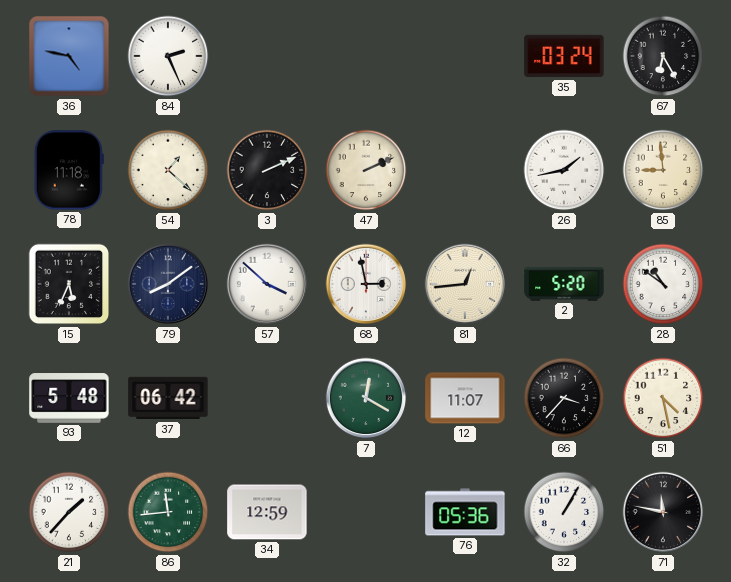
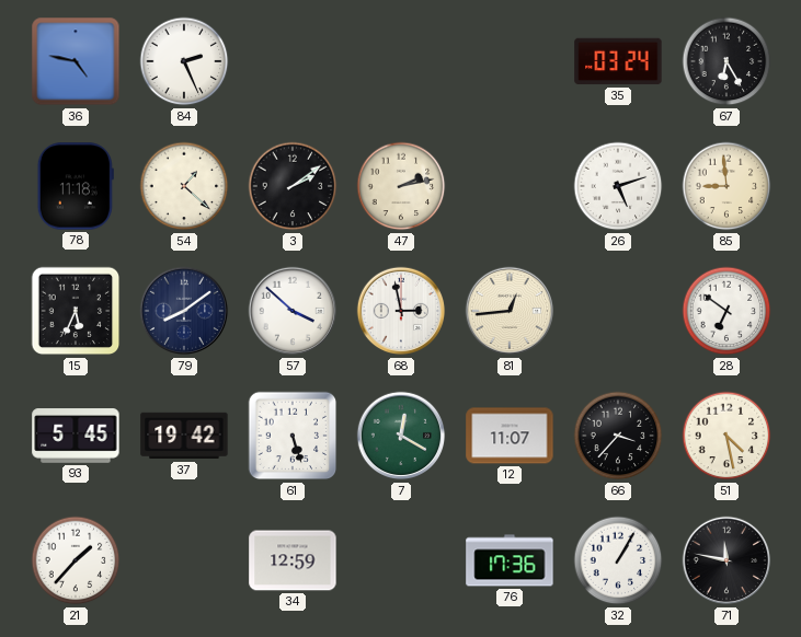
3: 2:11 -> 2:09 (293, 186)
47: 2:11 -> 2:13 (401, 186)
26: 1:43 -> 5:12 (618, 186)
2: 5:20 -> none (564, 284)
28: 10:51 -> 6:51 (726, 311)
93: 5:48 -> 5:45 (76, 436)
37: 06:42 -> 19:42 (184, 436)
61: none -> 5:27 (293, 436)
86: 11:44 -> none (168, 512)
76: 05:36 -> 17:36 (510, 560)
